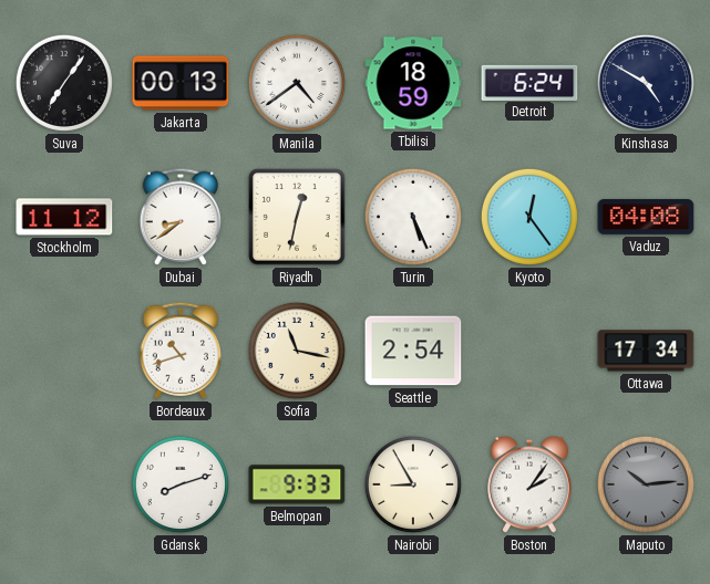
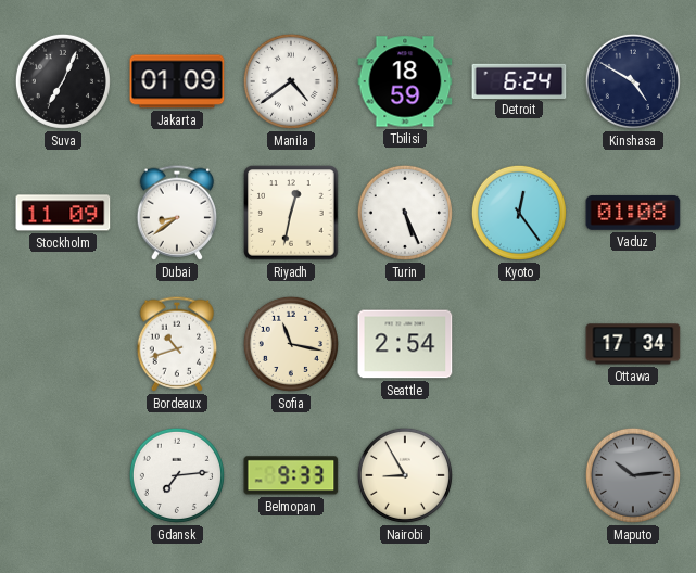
Suva: 7:06 -> 7:04 (63, 81)
Jakarta: 00:13 -> 01:09 (177, 81)
Stockholm: 11:12 -> 11:09 (63, 213)
Vaduz: 04:08 -> 01:08 (633, 213)
Gdansk: 8:12 -> 7:14 (177, 475)
Boston: 2:06 -> none (529, 484)
